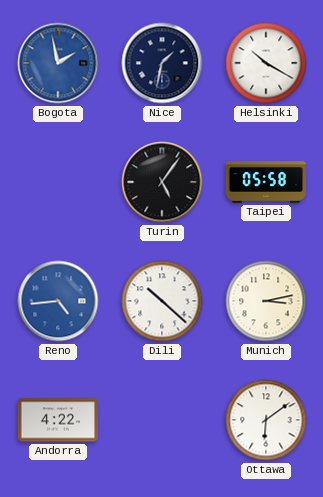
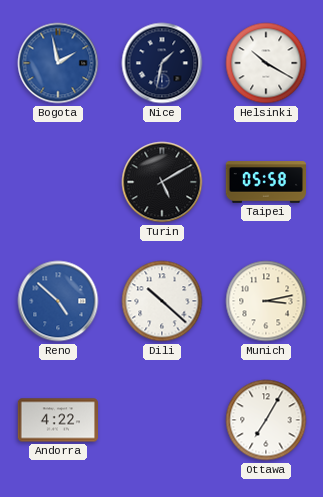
Turin: 5:06 -> 5:10 (162, 182)
Reno: 4:44 -> 4:52 (58, 301)
Ottawa: 6:09 -> 7:05 (266, 420)
